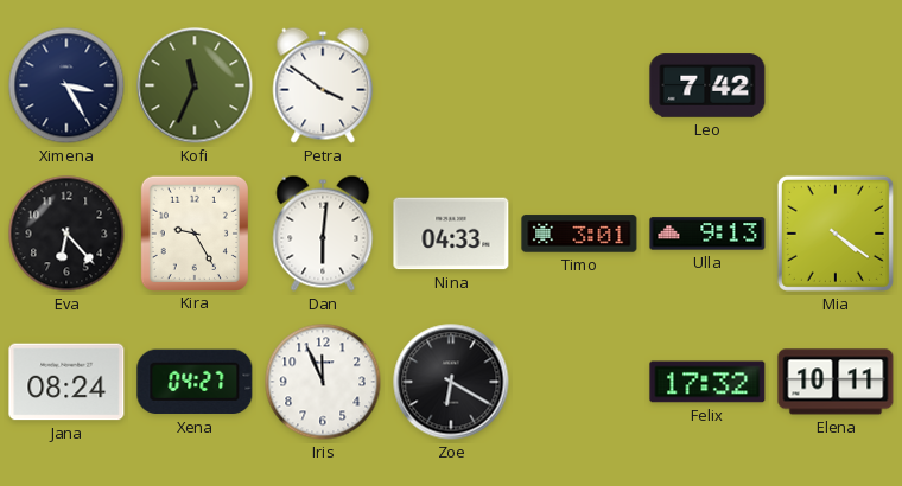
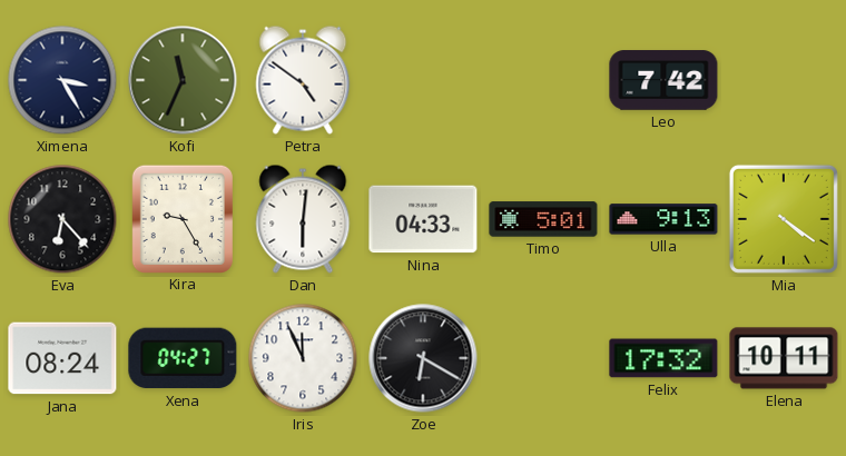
Petra: 3:51 -> 4:51 (303, 80)
Timo: 3:01 -> 5:01 (543, 219)
